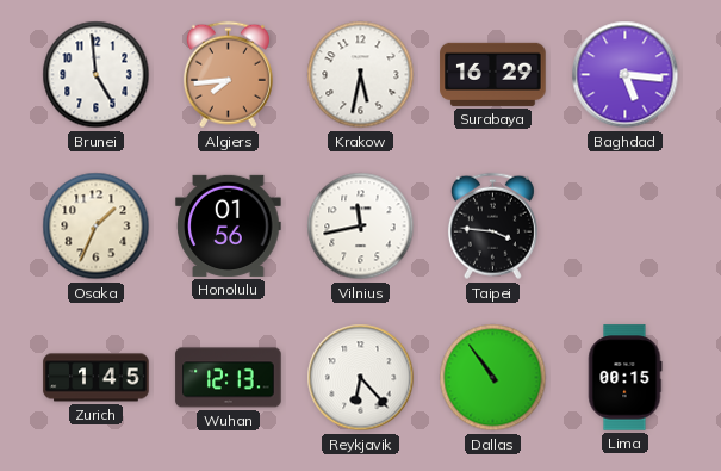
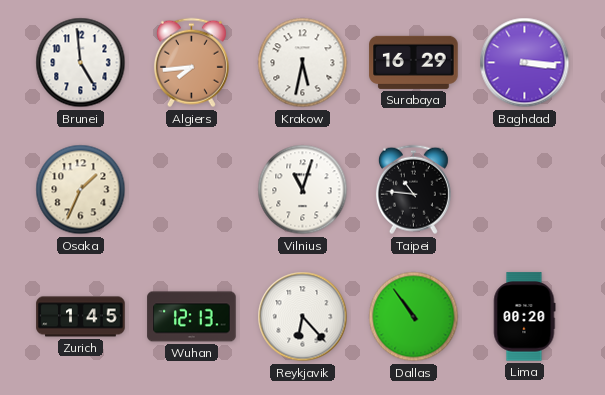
Baghdad: 5:16 -> 3:16 (525, 63)
Honolulu: 01:56 -> none (229, 225)
Vilnius: 11:43 -> 11:03 (303, 190)
Taipei: 3:46 -> 10:46 (413, 190)
Lima: 00:15 -> 00:20 (524, 317)
